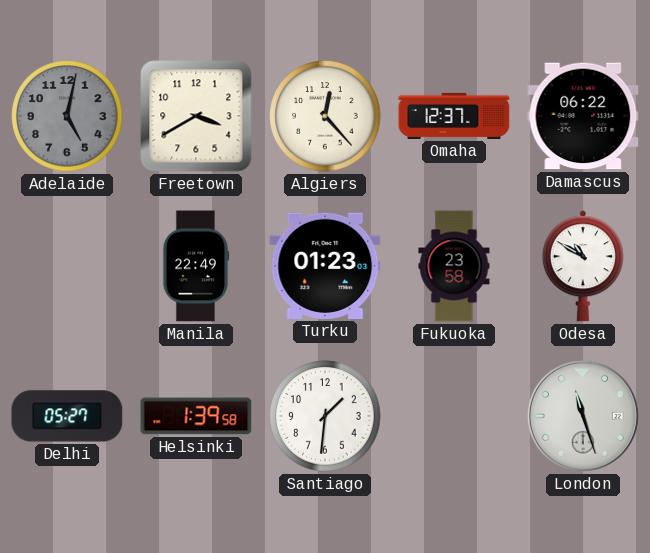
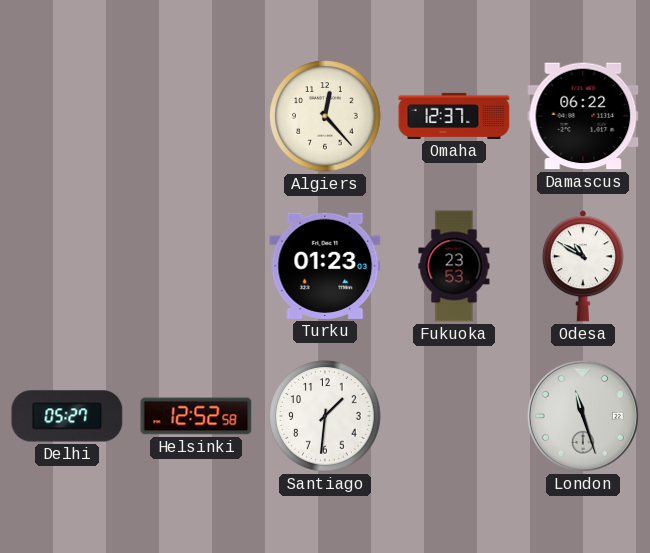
Adelaide: 5:02 -> none (67, 116)
Freetown: 3:40 -> none (196, 116)
Manila: 22:49 -> none (196, 266)
Fukuoka: 23:58 -> 23:53 (454, 266)
Helsinki: 1:39 -> 12:52 (196, 416)
